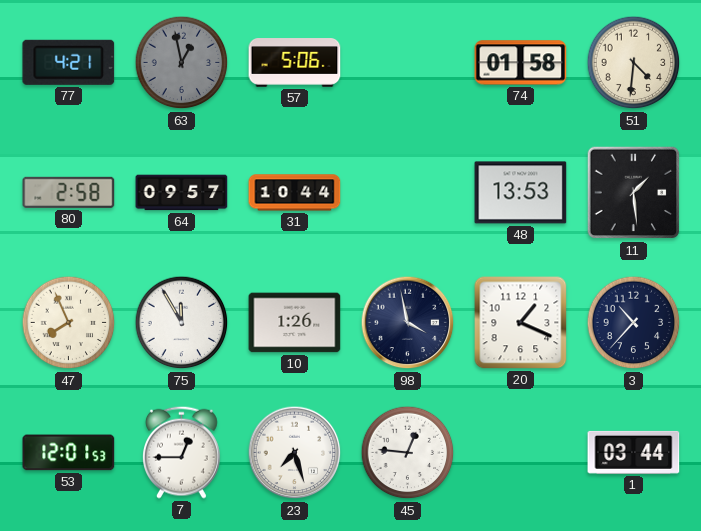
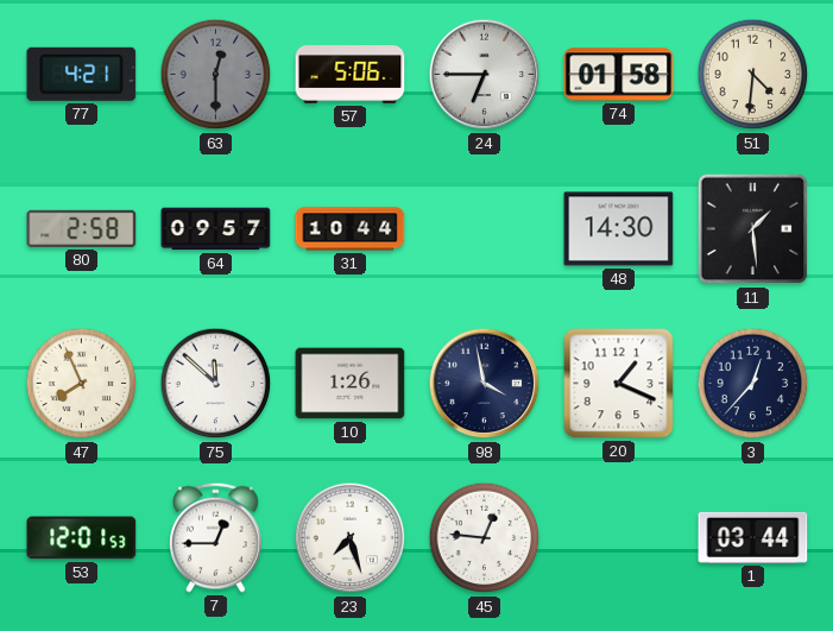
63: 12:58 -> 12:30 (216, 75)
24: none -> 6:45 (485, 75)
48: 13:53 -> 14:30 (619, 229)
75: 11:55 -> 11:52 (216, 384)
3: 10:37 -> 12:37 (753, 384)
